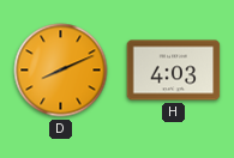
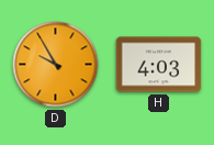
D: 8:11 -> 9:55 (56, 65)
